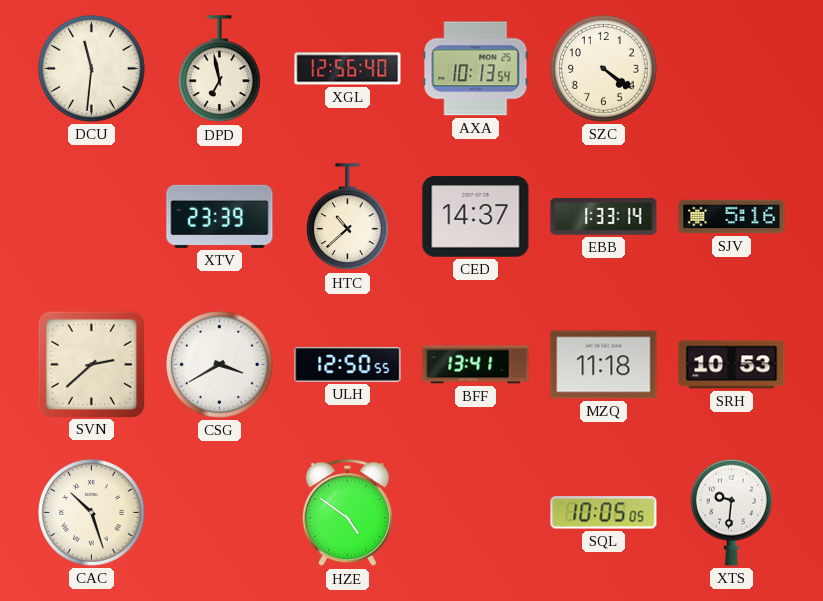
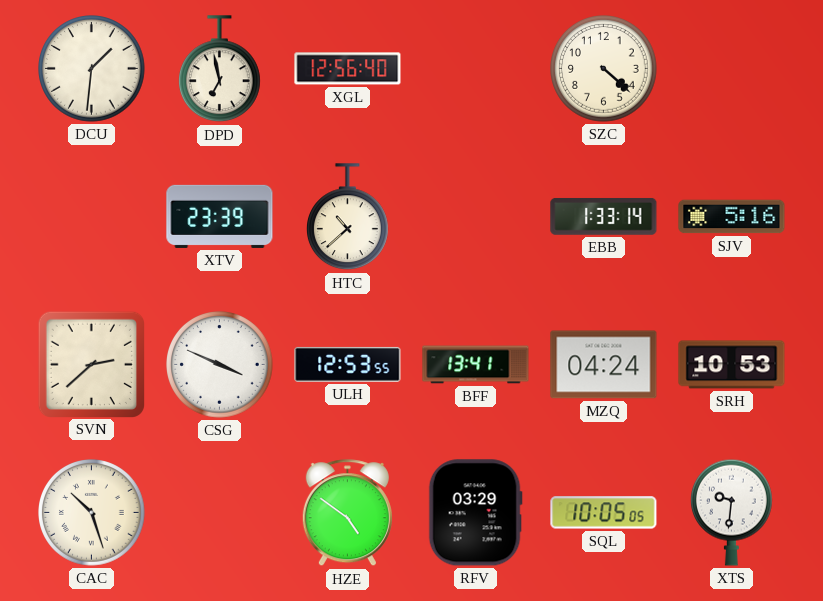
DCU: 11:31 -> 1:31 (92, 69)
AXA: 10:13 -> none (476, 69)
SZC: 4:21 -> 4:22 (604, 69)
CED: 14:37 -> none (476, 217)
CSG: 3:40 -> 3:49 (220, 365)
ULH: 12:50 -> 12:53 (348, 364)
MZQ: 11:18 -> 04:24 (604, 365)
RFV: none -> 03:29 (475, 513)
